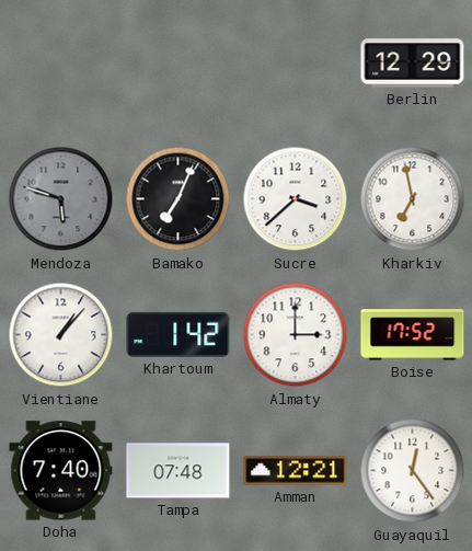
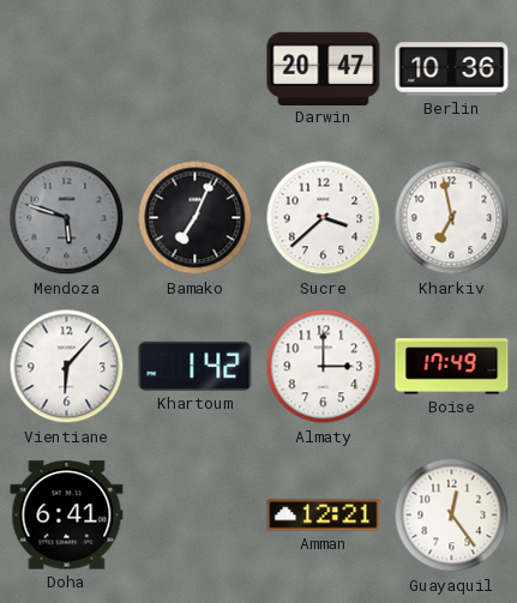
Darwin: none -> 20:47 (324, 68)
Berlin: 12:29 -> 10:36 (452, 70)
Vientiane: 1:07 -> 6:07 (67, 367)
Boise: 17:52 -> 17:49 (452, 367)
Doha: 7:40 -> 6:41 (67, 515)
Tampa: 07:48 -> none (179, 471)
